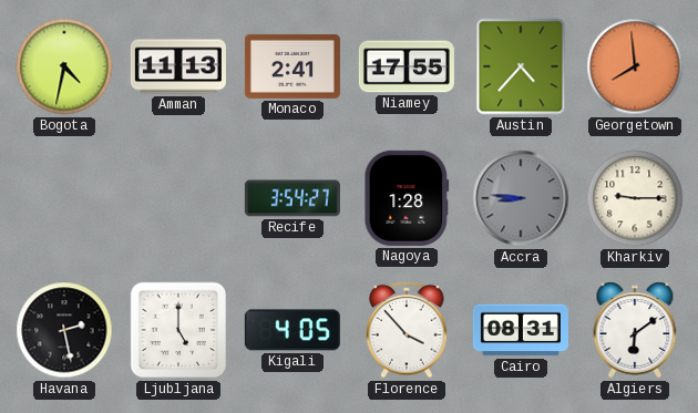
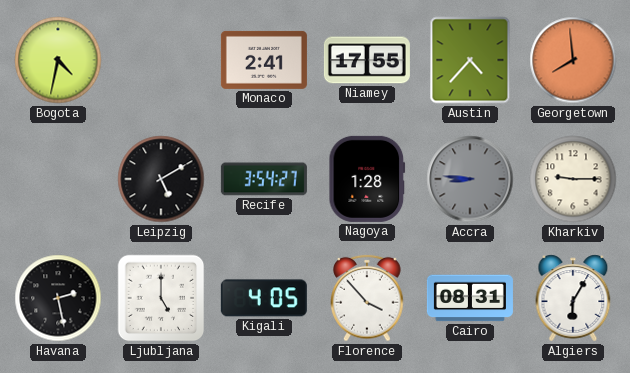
Amman: 11:13 -> none (178, 66)
Leipzig: none -> 5:10 (161, 179)
Algiers: 6:09 -> 6:05 (573, 298)
